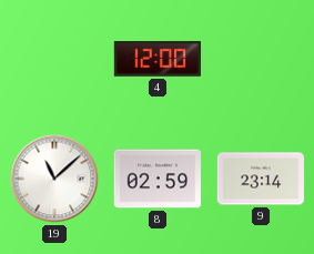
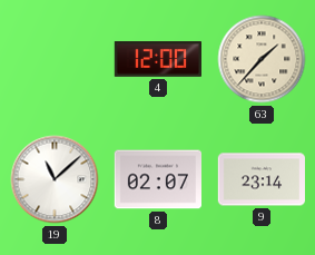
63: none -> 1:37 (262, 59)
8: 02:59 -> 02:07 (157, 179)
